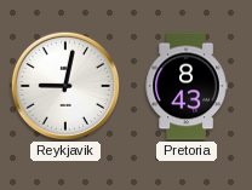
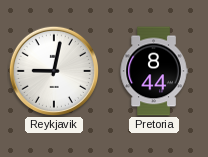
Pretoria: 8:43 -> 8:44 (154, 71)
